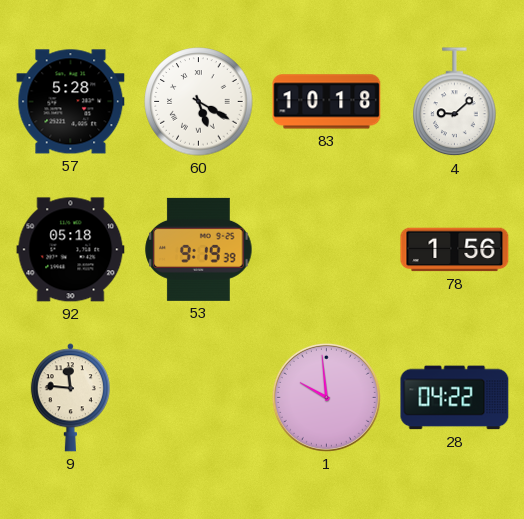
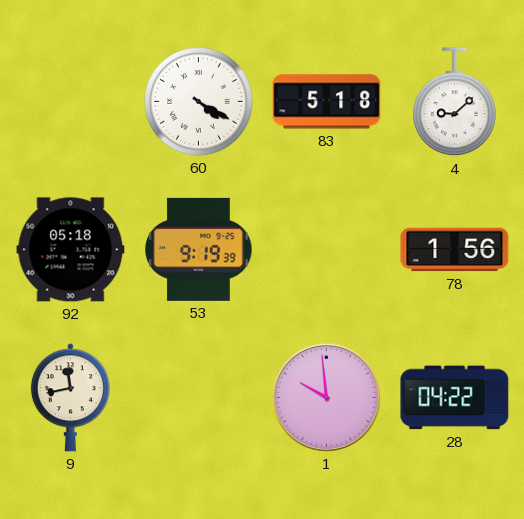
57: 5:28 -> none (71, 102)
60: 5:20 -> 4:20 (199, 102)
83: 10:18 -> 5:18 (327, 102)
9: 11:46 -> 11:43 (70, 398)
